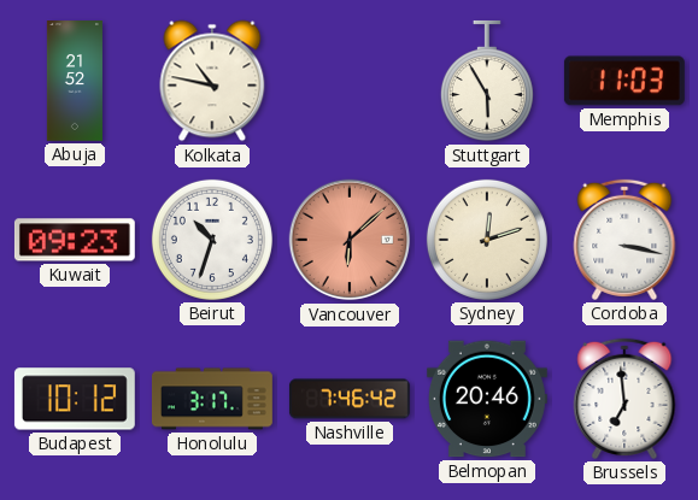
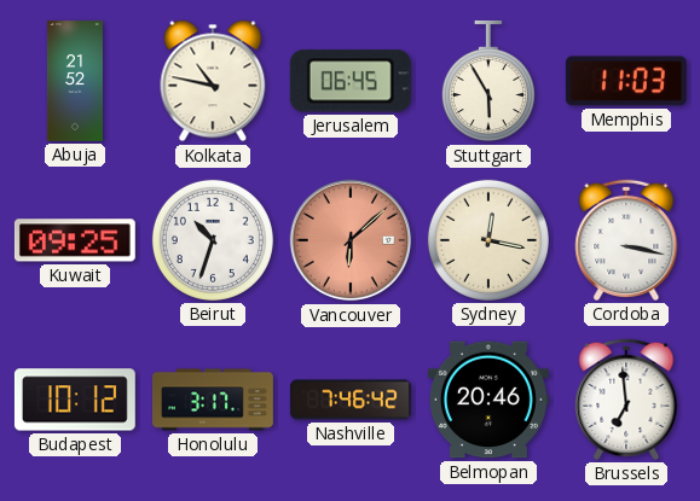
Jerusalem: none -> 06:45 (351, 81)
Kuwait: 09:23 -> 09:25 (75, 240)
Sydney: 12:12 -> 12:17 (488, 240)
